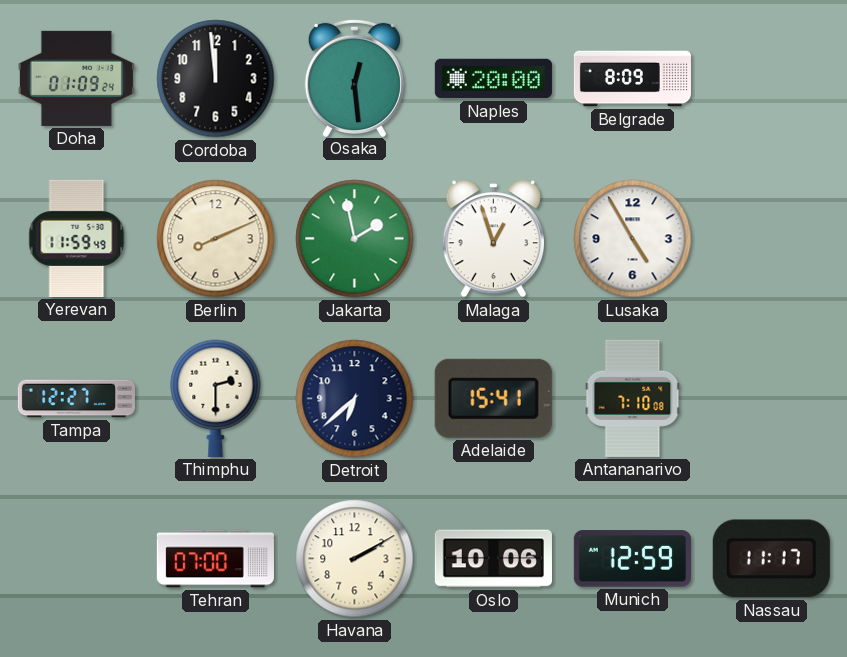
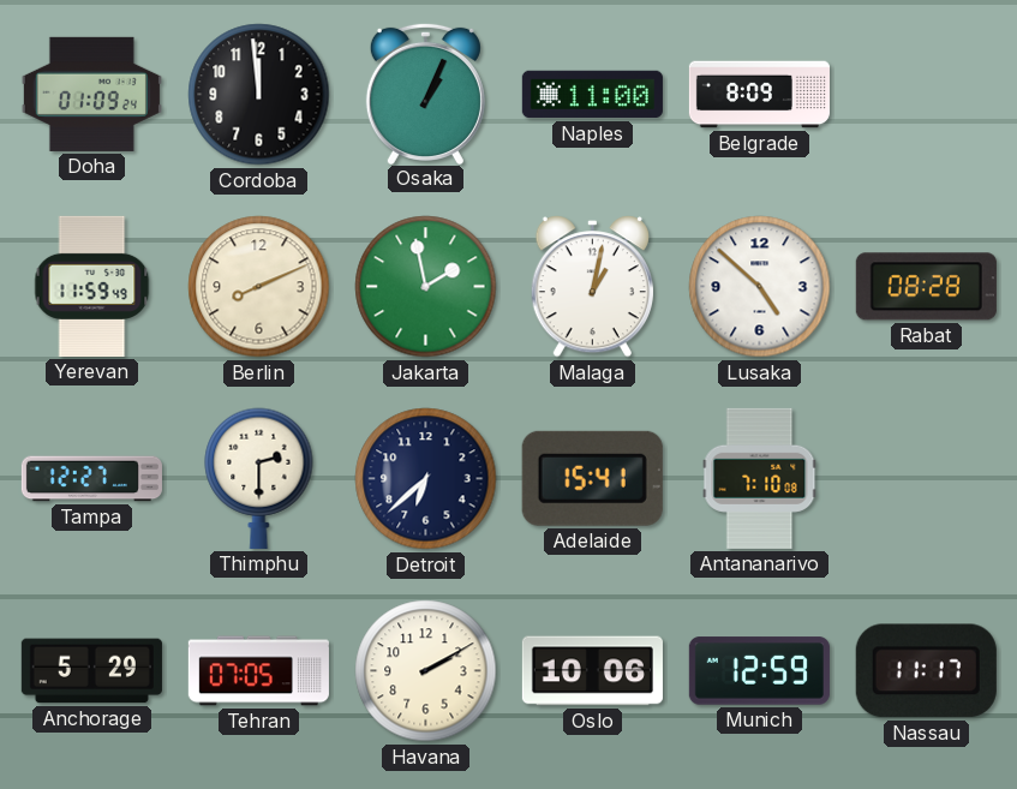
Osaka: 12:29 -> 1:04 (425, 92)
Naples: 20:00 -> 11:00 (592, 95)
Malaga: 12:57 -> 1:02 (592, 287)
Lusaka: 4:55 -> 4:52 (760, 287)
Rabat: none -> 08:28 (926, 287)
Anchorage: none -> 5:29 (91, 671)
Tehran: 07:00 -> 07:05 (258, 671)
